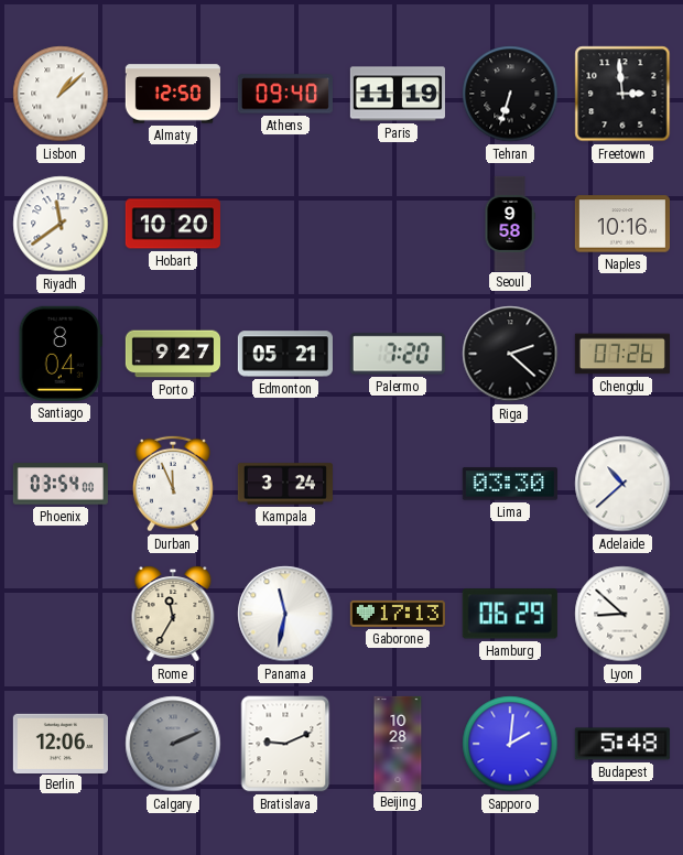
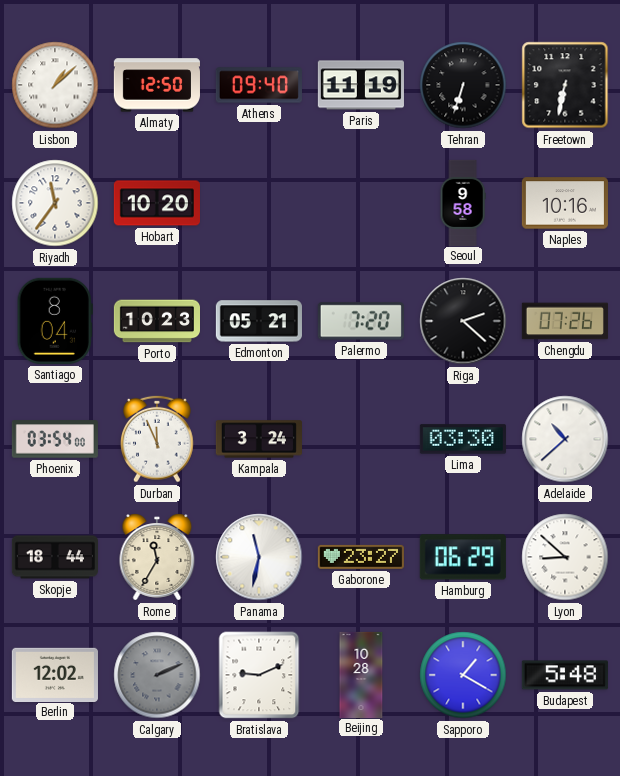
Freetown: 2:59 -> 6:32 (565, 85)
Riyadh: 11:39 -> 11:36 (55, 203)
Porto: 9:27 -> 10:23 (156, 321)
Skopje: none -> 18:44 (55, 557)
Gaborone: 17:13 -> 23:27 (361, 557)
Berlin: 12:06 -> 12:02 (55, 674)
Sapporo: 2:01 -> 1:20 (463, 675)
